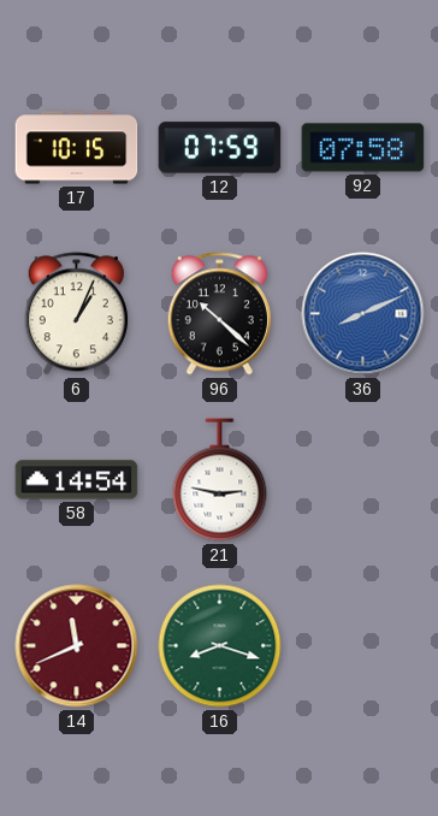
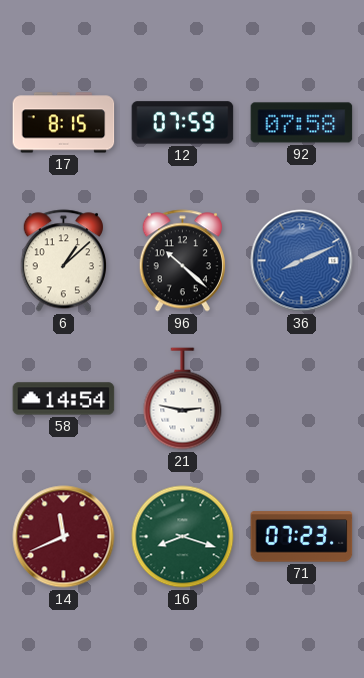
17: 10:15 -> 8:15 (64, 123)
6: 1:04 -> 1:08 (63, 261)
71: none -> 07:23 (302, 537)
